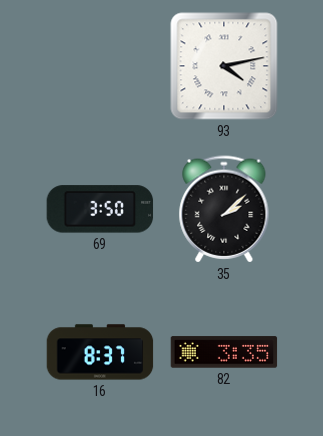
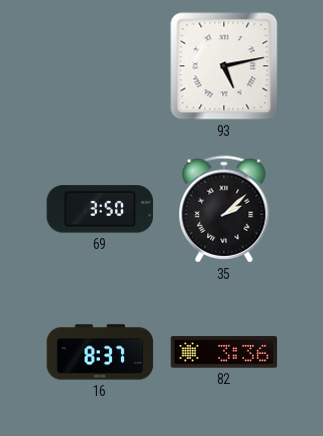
93: 4:13 -> 5:13 (224, 66)
82: 3:35 -> 3:36 (224, 352)
